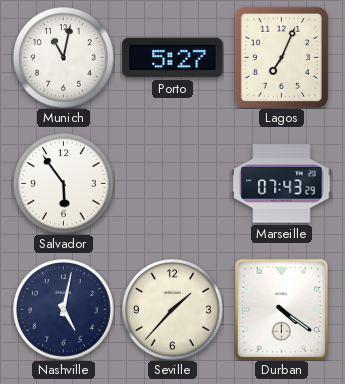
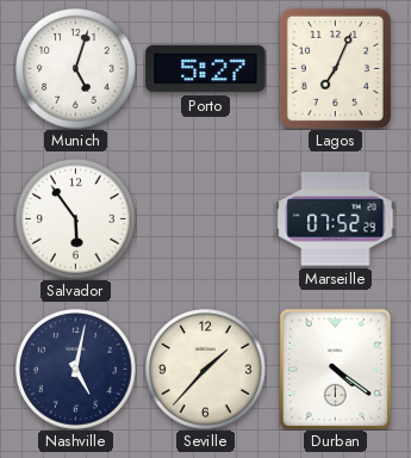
Munich: 11:02 -> 5:03 (76, 69)
Marseille: 07:43 -> 07:52 (336, 219)
